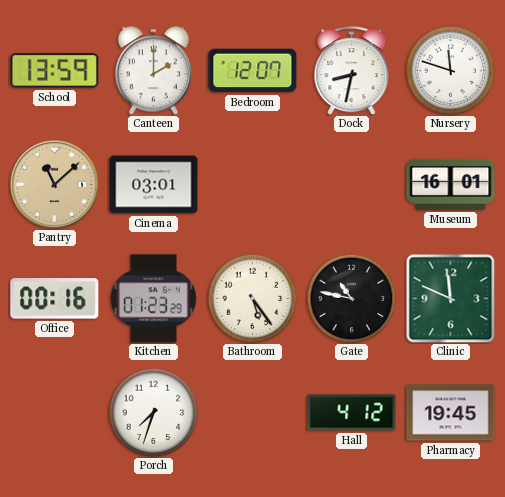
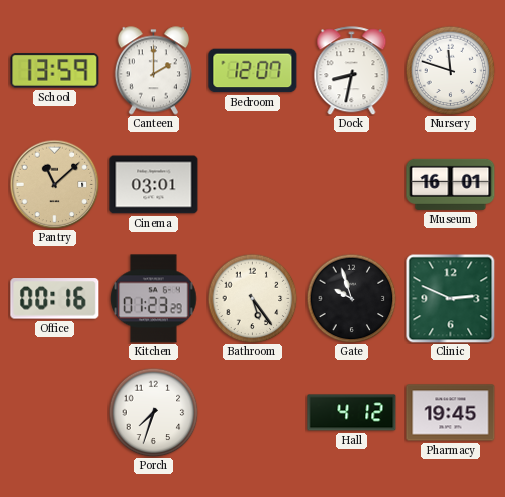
Gate: 10:47 -> 9:57 (351, 298)
Clinic: 11:49 -> 2:49 (450, 298)
